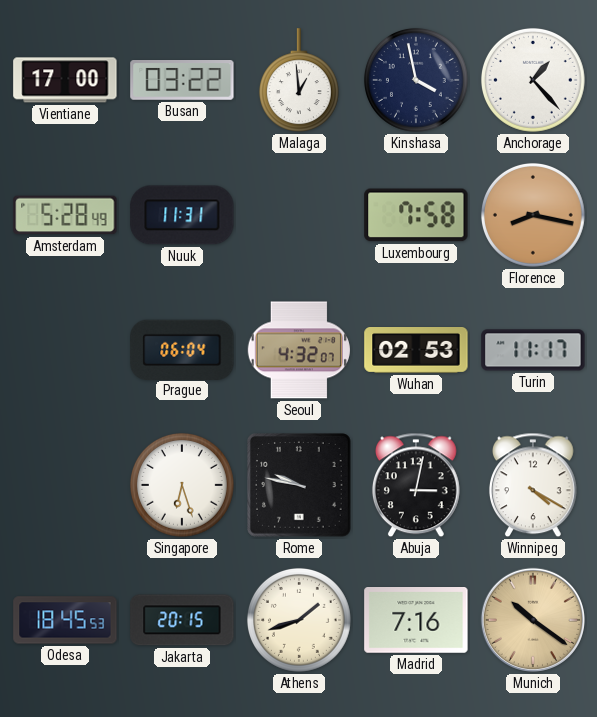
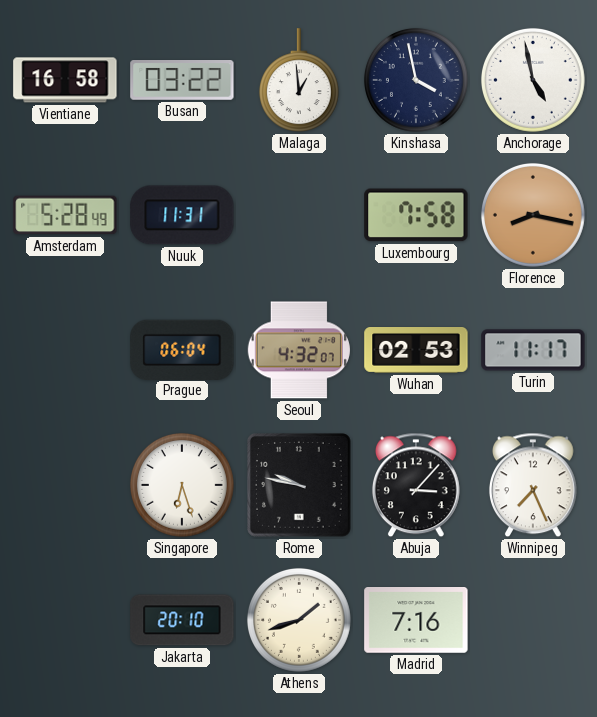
Vientiane: 17:00 -> 16:58 (65, 80)
Anchorage: 1:23 -> 4:58 (533, 80)
Abuja: 3:02 -> 3:07 (416, 485)
Winnipeg: 4:20 -> 7:26 (533, 485)
Odesa: 18:45 -> none (65, 620)
Jakarta: 20:15 -> 20:10 (182, 620)
Munich: 10:21 -> none (533, 620)
